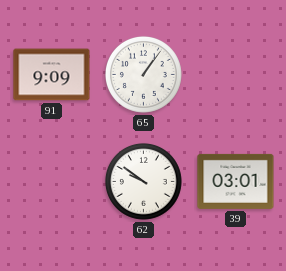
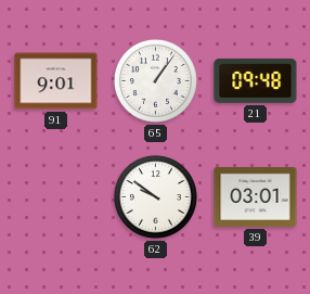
91: 9:09 -> 9:01 (56, 81)
21: none -> 09:48 (256, 80)
